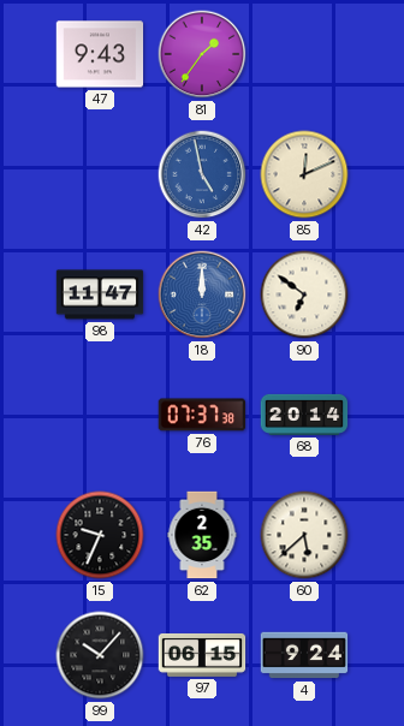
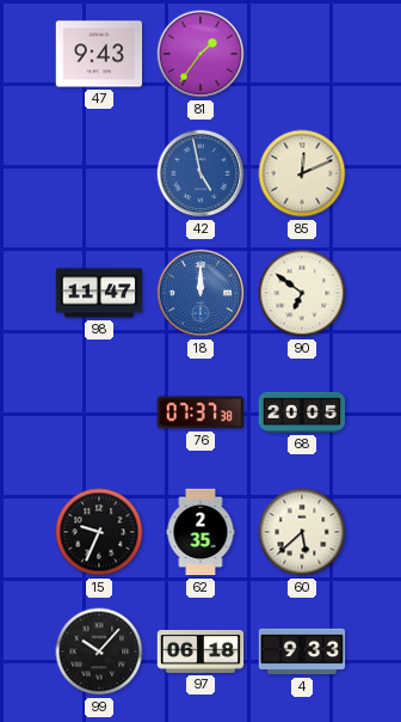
68: 20:14 -> 20:05 (302, 412)
97: 06:15 -> 06:18 (200, 651)
4: 9:24 -> 9:33 (302, 651)
